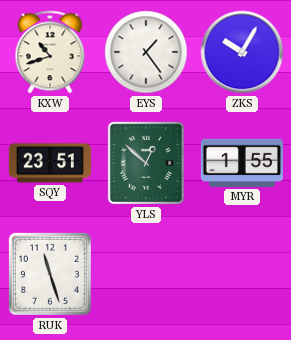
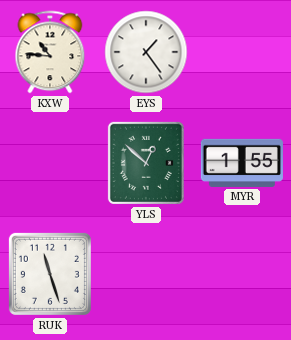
KXW: 10:42 -> 10:46 (50, 52)
ZKS: 10:05 -> none (242, 52)
SQY: 23:51 -> none (50, 163)
